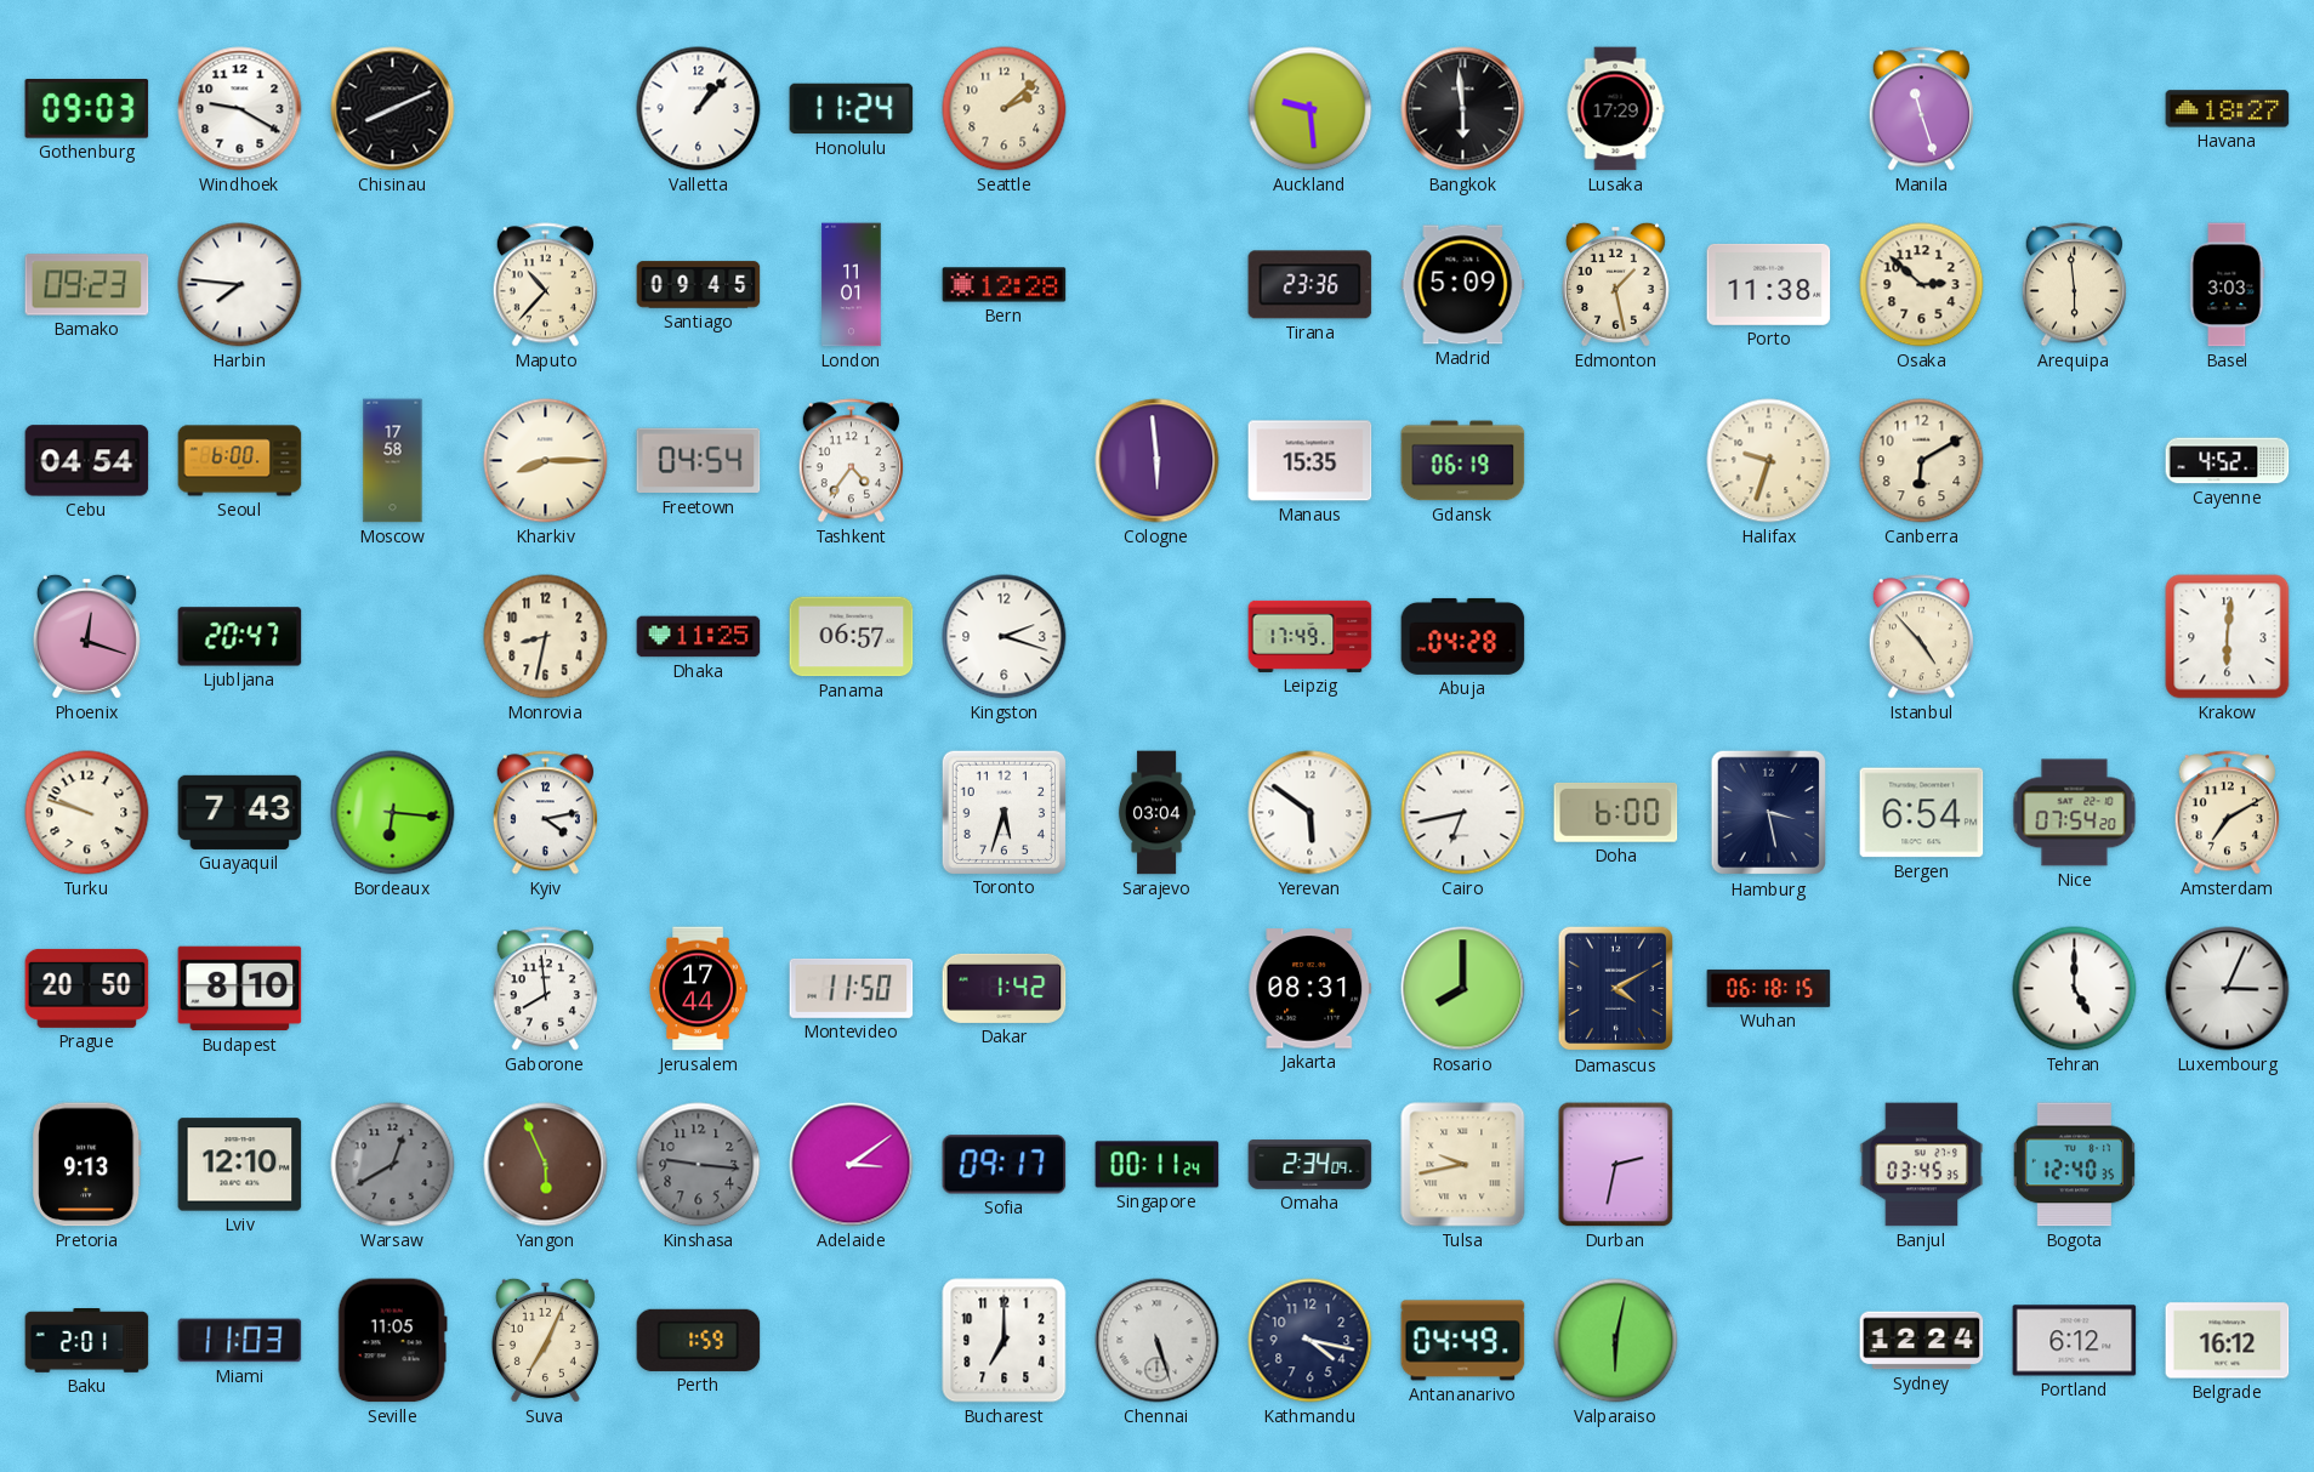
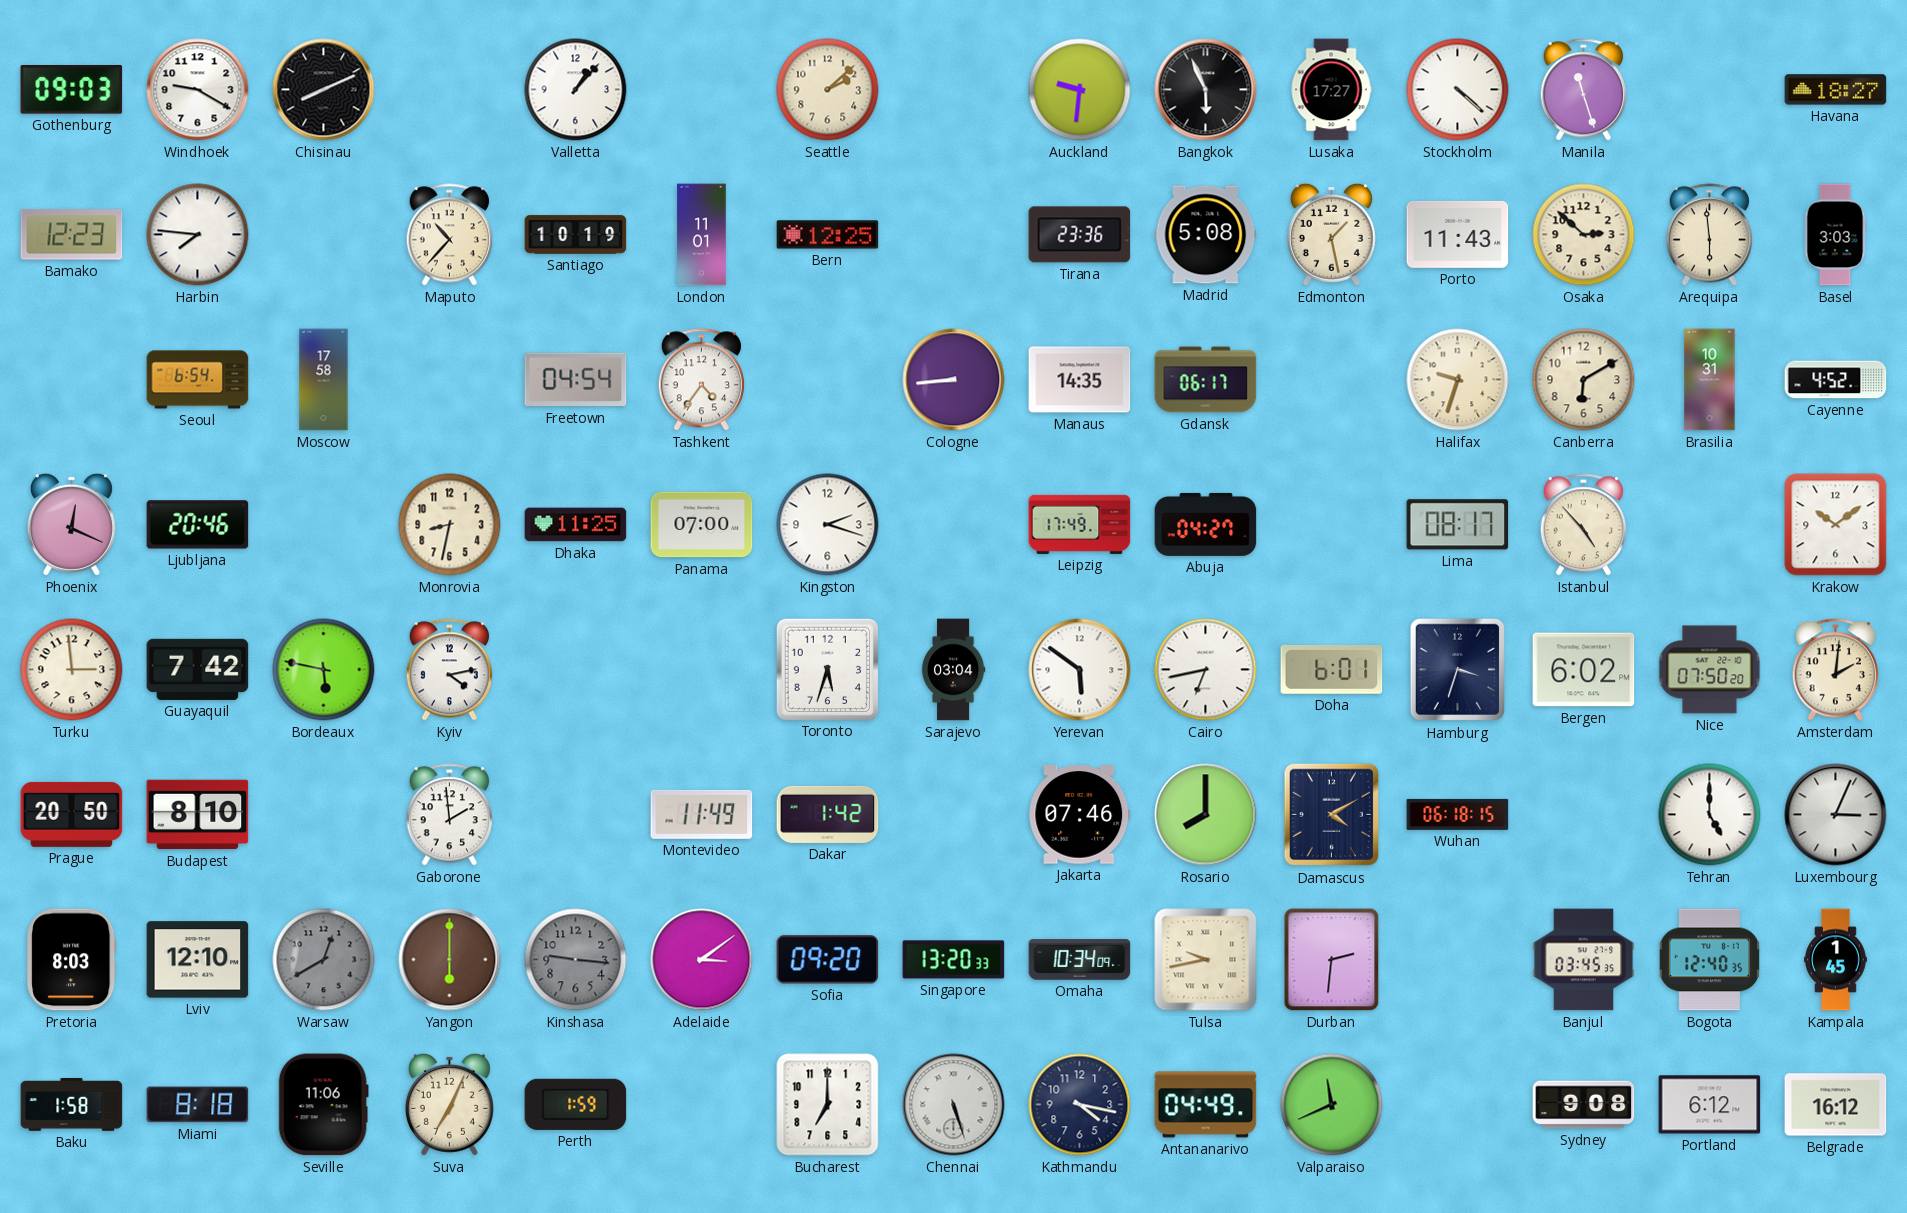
Honolulu: 11:24 -> none (852, 109)
Auckland: 9:29 -> 9:31 (1080, 90)
Bangkok: 5:59 -> 5:56 (1206, 90)
Lusaka: 17:29 -> 17:27 (1331, 90)
Stockholm: none -> 4:22 (1458, 90)
Bamako: 09:23 -> 12:23 (72, 235)
Santiago: 09:45 -> 10:19 (576, 235)
Bern: 12:28 -> 12:25 (828, 235)
Madrid: 5:09 -> 5:08 (1206, 235)
Porto: 11:38 -> 11:43 (1458, 234)
Cebu: 04:54 -> none (87, 461)
Seoul: 6:00 -> 6:54 (198, 380)
Kharkiv: 8:15 -> none (546, 461)
Cologne: 5:59 -> 8:44 (954, 380)
Manaus: 15:35 -> 14:35 (1080, 380)
Gdansk: 06:19 -> 06:17 (1206, 380)
Brasilia: none -> 10:31 (1710, 380)
Phoenix: 12:18 -> 12:19 (71, 524)
Ljubljana: 20:47 -> 20:46 (198, 525)
Panama: 06:57 -> 07:00 (702, 525)
Abuja: 04:28 -> 04:27 (1206, 524)
Lima: none -> 08:17 (1458, 525)
Krakow: 6:01 -> 10:09 (1836, 525)
Turku: 9:48 -> 2:59 (72, 670)
Guayaquil: 7:43 -> 7:42 (198, 669)
Bordeaux: 6:16 -> 5:47 (324, 670)
Doha: 6:00 -> 6:01 (1332, 669)
Hamburg: 3:28 -> 3:33 (1458, 670)
Bergen: 6:54 -> 6:02 (1584, 670)
Nice: 07:54 -> 07:50 (1710, 670)
Amsterdam: 7:10 -> 2:01 (1835, 670)
Gaborone: 7:59 -> 1:59 (449, 815)
Jerusalem: 17:44 -> none (698, 989)
Montevideo: 11:50 -> 11:49 (702, 814)
Jakarta: 08:31 -> 07:46 (1080, 815)
Pretoria: 9:13 -> 8:03 (72, 960)
Yangon: 5:56 -> 6:00 (450, 960)
Sofia: 09:17 -> 09:20 (828, 960)
Singapore: 00:11 -> 13:20 (954, 960)
Omaha: 2:34 -> 10:34 (1080, 960)
Durban: 2:32 -> 2:31 (1332, 960)
Kampala: none -> 1:45 (1836, 960)
Baku: 2:01 -> 1:58 (72, 1105)
Miami: 11:03 -> 8:18 (198, 1105)
Seville: 11:05 -> 11:06 (323, 1105)
Valparaiso: 6:02 -> 11:41 (1332, 1105)
Sydney: 12:24 -> 9:08 (1584, 1105)
